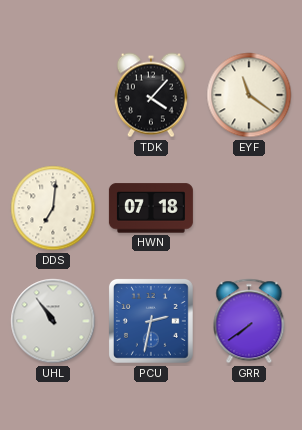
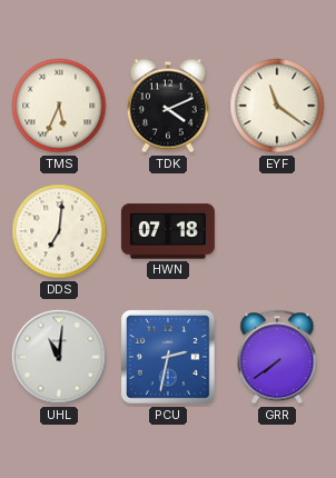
TMS: none -> 5:34 (59, 106)
TDK: 4:07 -> 4:11 (168, 106)
UHL: 10:54 -> 11:01 (59, 357)
